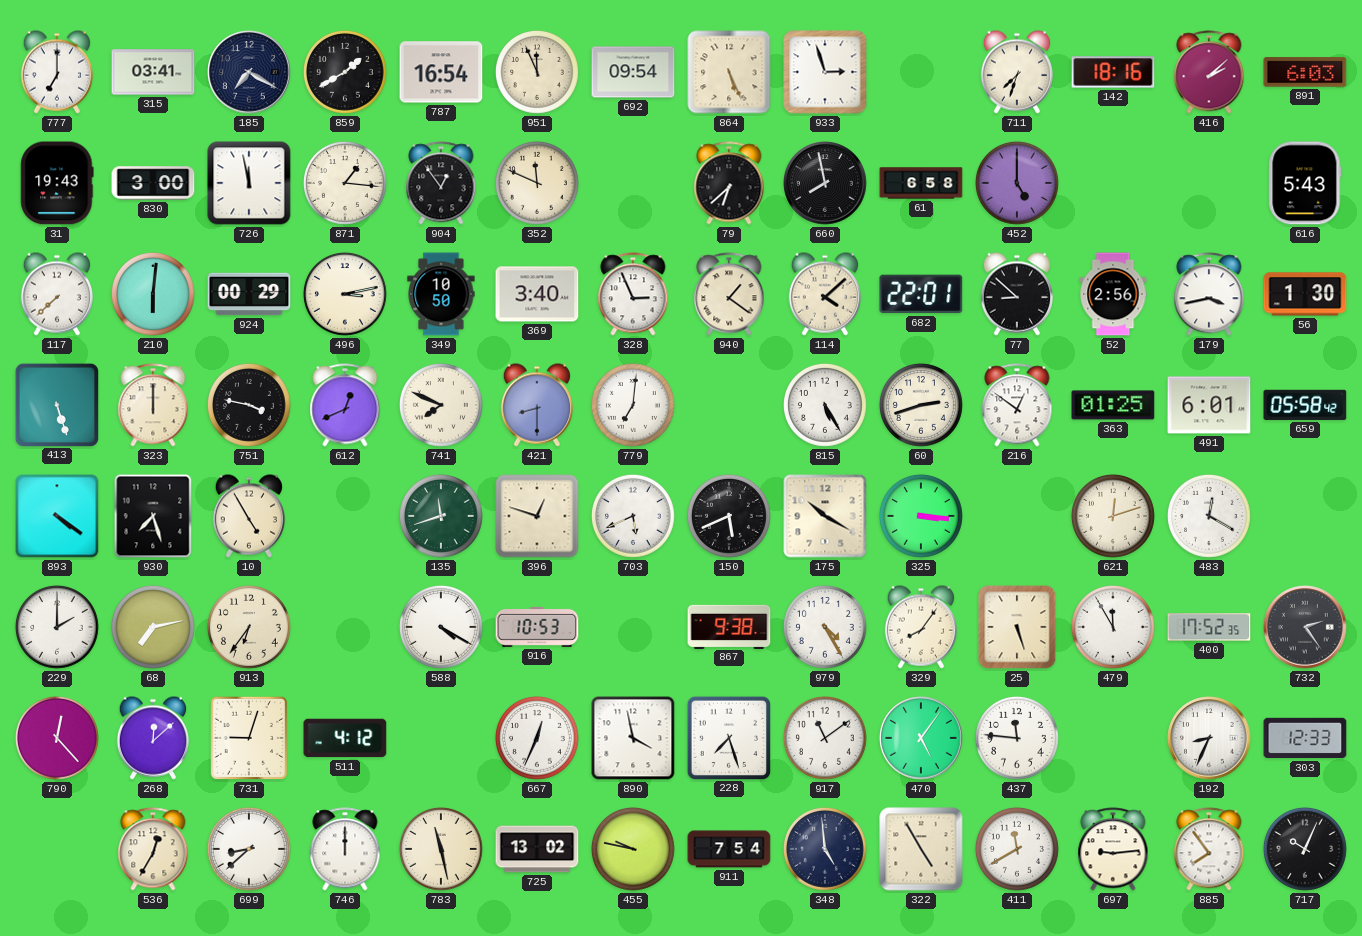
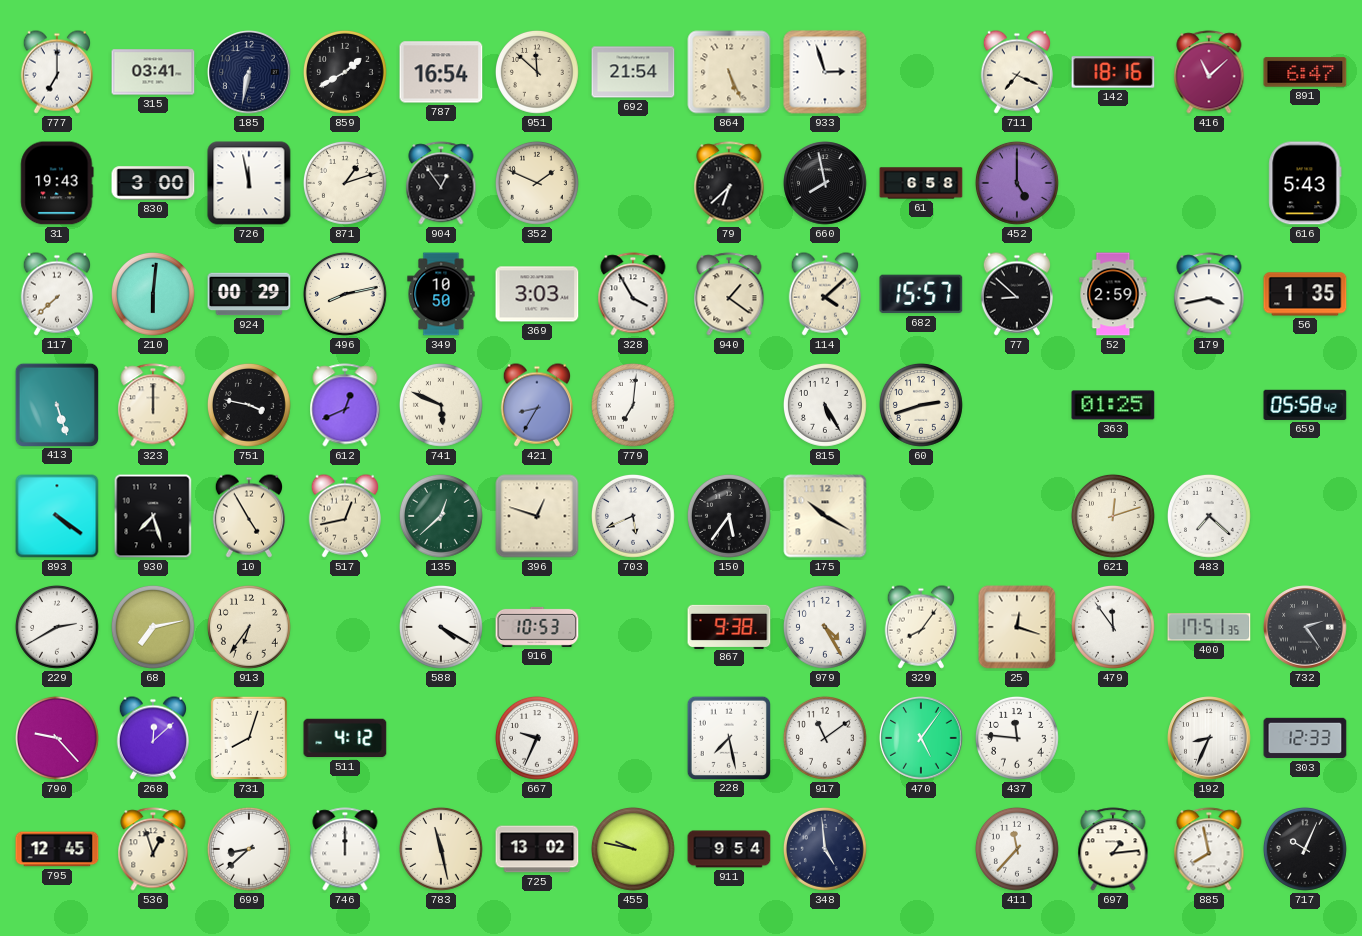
185: 7:20 -> 6:32 (249, 72)
951: 11:56 -> 11:52 (537, 72)
692: 09:54 -> 21:54 (633, 72)
711: 7:33 -> 7:19 (1016, 72)
416: 2:08 -> 11:08 (1209, 72)
891: 6:03 -> 6:47 (1305, 72)
871: 1:16 -> 1:12 (345, 183)
352: 11:49 -> 1:49 (537, 183)
496: 3:13 -> 8:13 (345, 294)
369: 3:40 -> 3:03 (537, 294)
328: 2:56 -> 3:55 (633, 294)
682: 22:01 -> 15:57 (921, 294)
52: 2:56 -> 2:59 (1113, 294)
56: 1:30 -> 1:35 (1305, 294)
741: 7:49 -> 5:49 (441, 405)
421: 8:30 -> 8:35 (536, 405)
216: 12:51 -> none (1017, 405)
491: 6:01 -> none (1209, 405)
517: none -> 12:43 (344, 516)
135: 11:42 -> 12:38 (441, 516)
150: 5:41 -> 5:36 (729, 516)
325: 3:16 -> none (921, 516)
483: 12:20 -> 7:22 (1209, 516)
229: 2:00 -> 2:40 (57, 627)
25: 5:27 -> 12:18 (1017, 627)
479: 11:55 -> 11:54 (1113, 627)
400: 17:52 -> 17:51 (1209, 627)
790: 12:23 -> 9:23 (57, 738)
731: 9:03 -> 8:03 (248, 738)
667: 12:34 -> 9:34 (537, 738)
890: 3:58 -> none (633, 738)
228: 7:27 -> 7:28 (728, 737)
795: none -> 12:45 (57, 849)
536: 12:35 -> 12:57 (153, 849)
911: 7:54 -> 9:54 (729, 849)
322: 4:55 -> none (921, 849)
411: 11:40 -> 11:37 (1017, 849)
697: 9:14 -> 1:14 (1113, 849)
885: 7:54 -> 7:58 (1209, 849)
